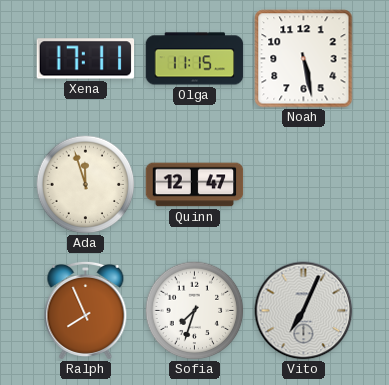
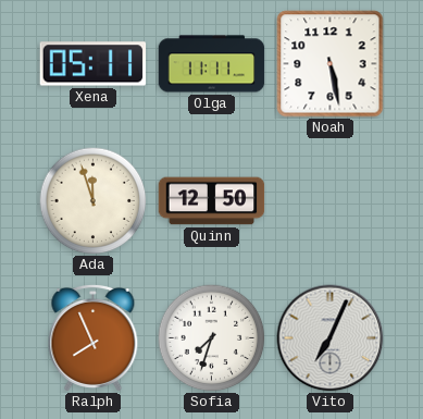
Xena: 17:11 -> 05:11 (94, 64)
Olga: 11:15 -> 11:11 (212, 64)
Quinn: 12:47 -> 12:50 (212, 201)
